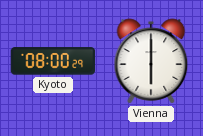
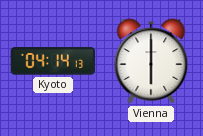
Kyoto: 08:00 -> 04:14 (53, 61)
